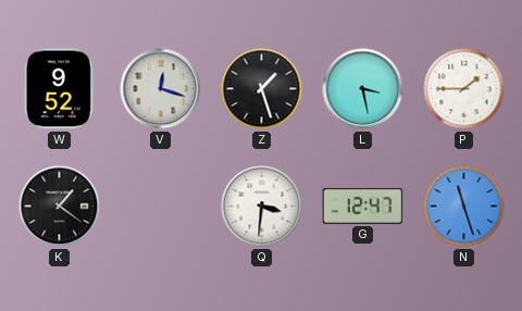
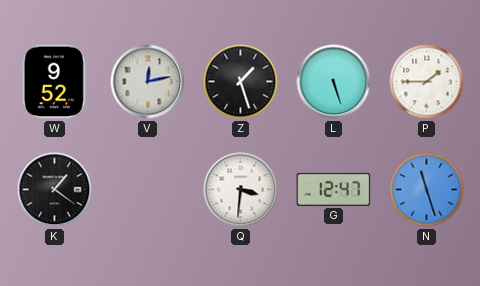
V: 12:18 -> 12:13 (148, 82)
L: 3:28 -> 5:27 (334, 82)
